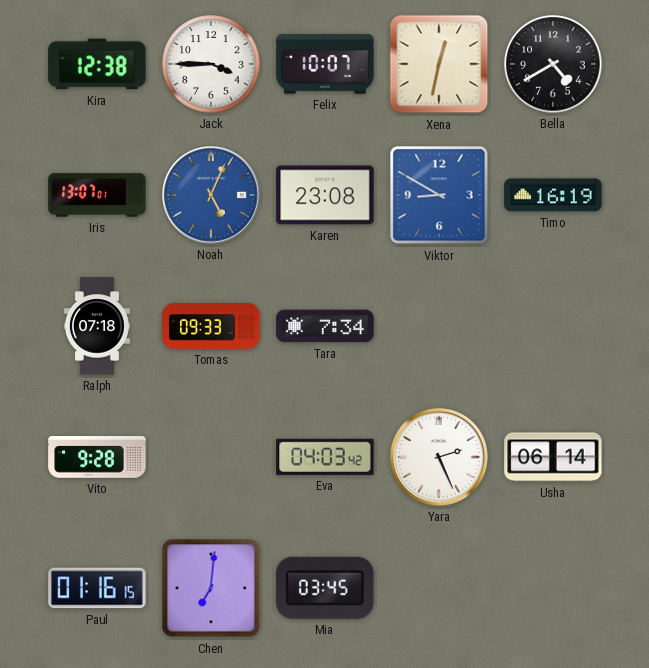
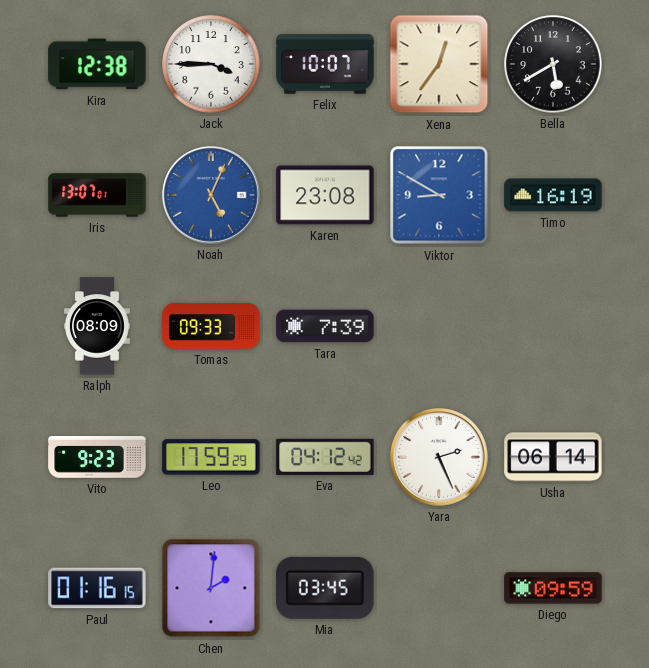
Xena: 12:32 -> 12:36 (439, 64)
Bella: 4:40 -> 5:40 (553, 64)
Ralph: 07:18 -> 08:09 (97, 326)
Tara: 7:34 -> 7:39 (325, 326)
Vito: 9:28 -> 9:23 (97, 457)
Leo: none -> 17:59 (211, 457)
Eva: 04:03 -> 04:12 (325, 457)
Chen: 7:01 -> 2:01 (211, 588)
Diego: none -> 09:59 (553, 588)
